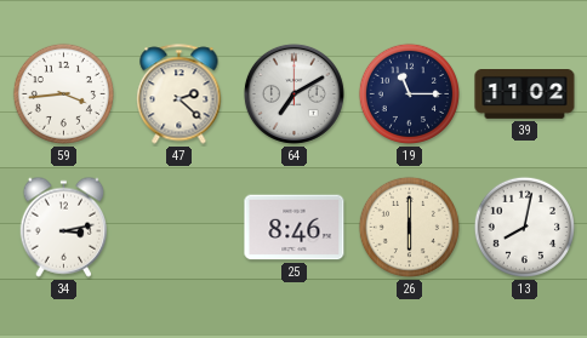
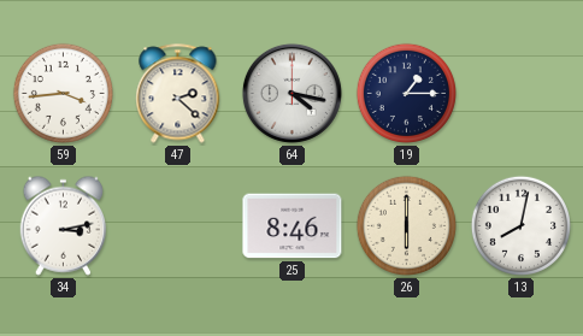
64: 7:10 -> 4:17 (291, 93)
19: 11:15 -> 1:15 (406, 93)
39: 11:02 -> none (525, 94)
